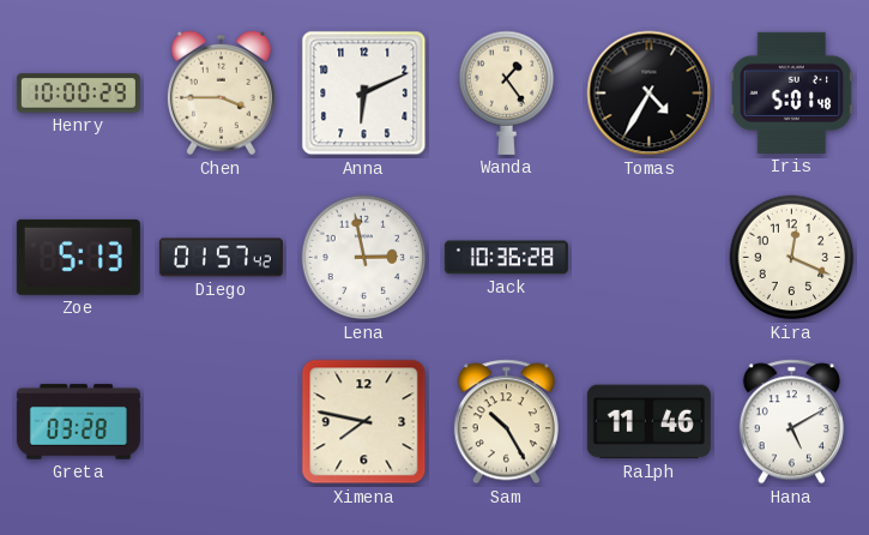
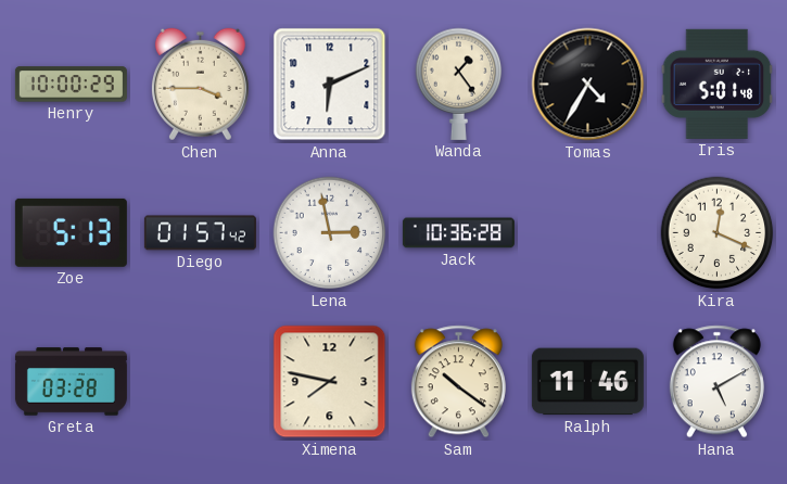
Sam: 10:25 -> 10:21 (458, 382)
